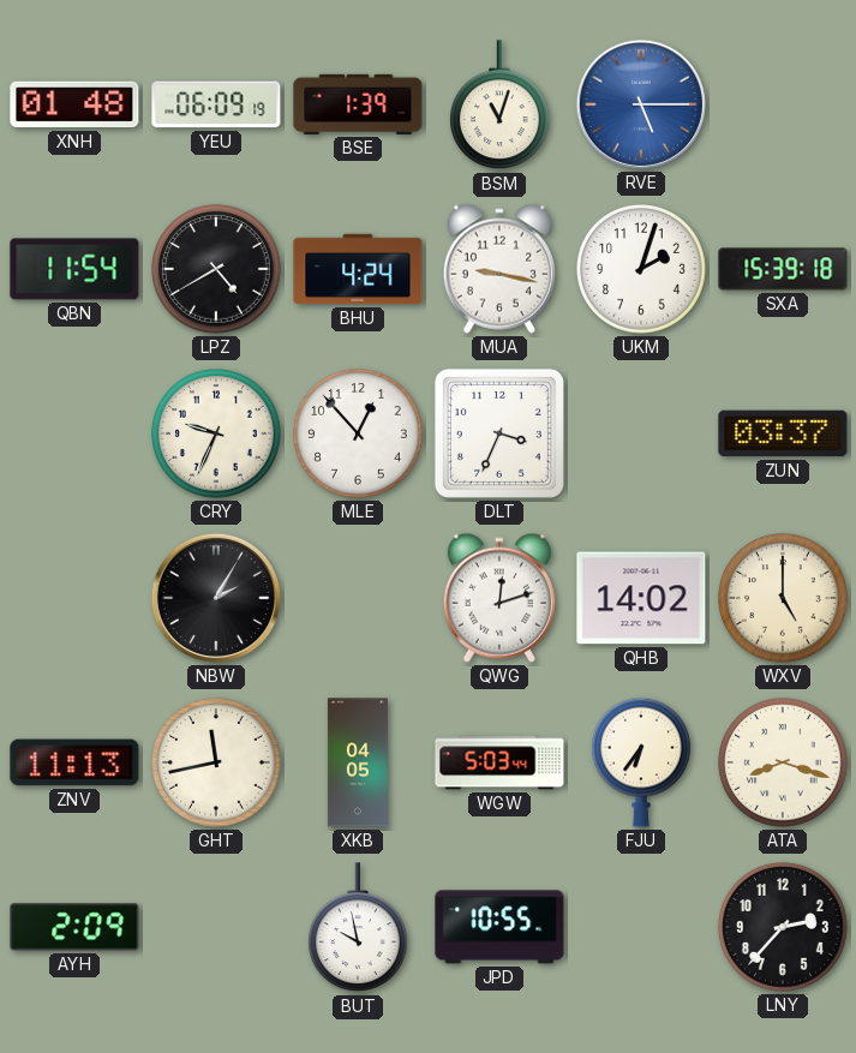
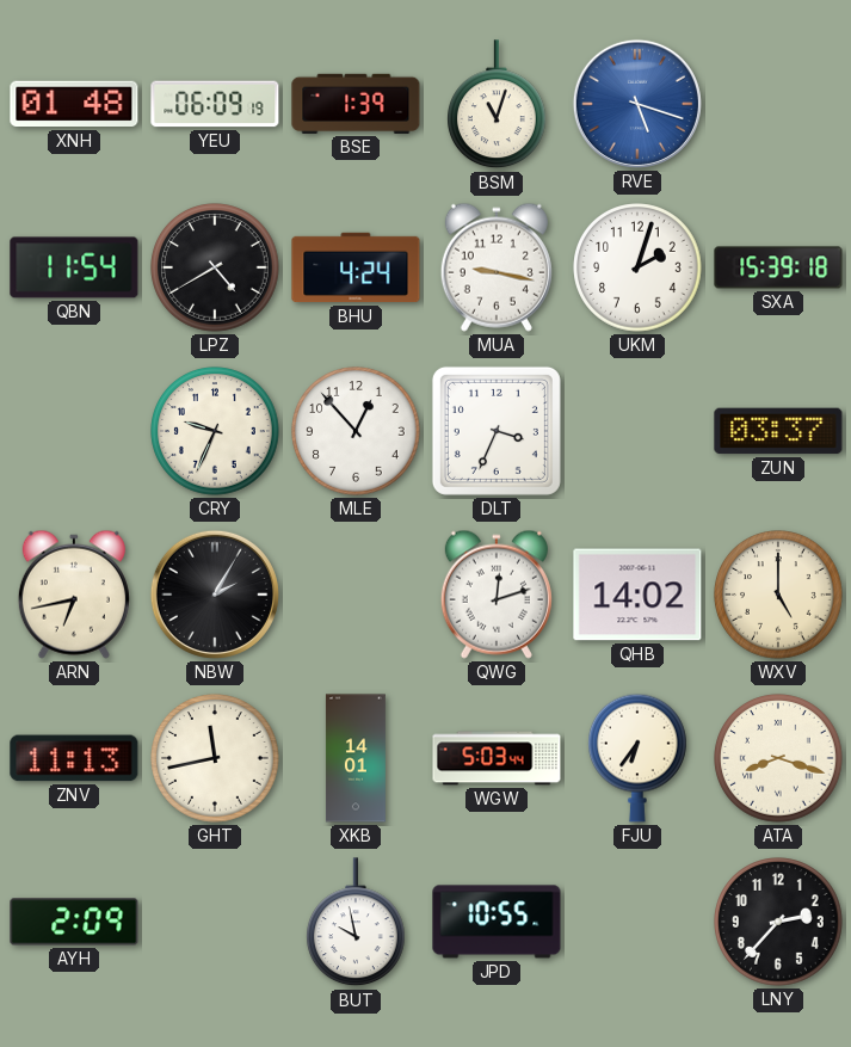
RVE: 5:15 -> 5:18 (637, 104)
ARN: none -> 6:43 (74, 595)
XKB: 04:05 -> 14:01 (356, 758)
